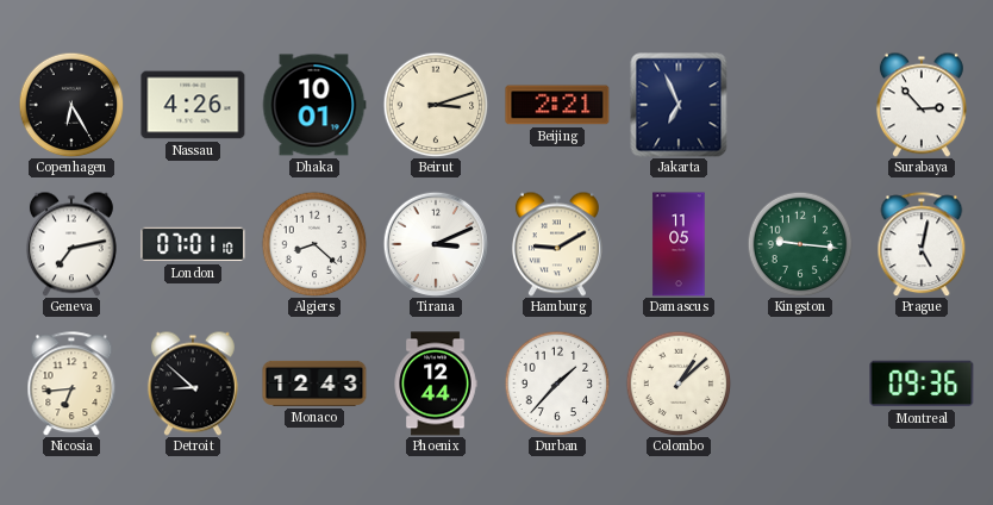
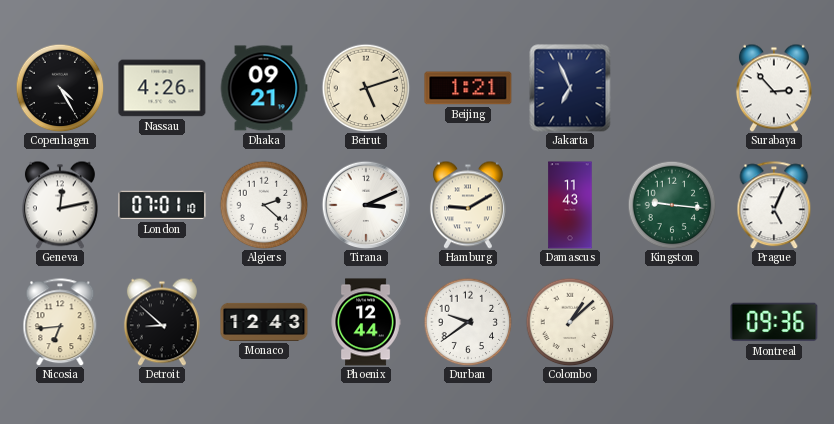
Copenhagen: 6:25 -> 4:25 (60, 88)
Dhaka: 10:01 -> 09:21 (264, 88)
Beirut: 3:12 -> 5:12 (366, 88)
Beijing: 2:21 -> 1:21 (468, 88)
Geneva: 7:13 -> 12:13 (60, 205)
Algiers: 8:22 -> 2:22 (264, 205)
Damascus: 11:05 -> 11:43 (570, 205)
Prague: 5:02 -> 5:04 (774, 205)
Durban: 1:37 -> 9:39 (468, 322)
